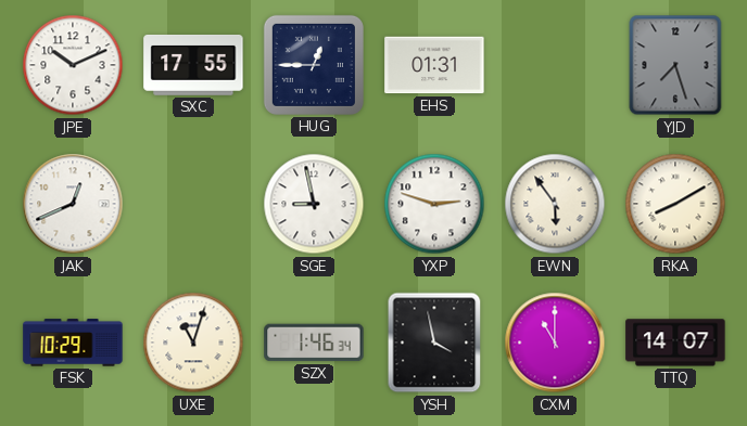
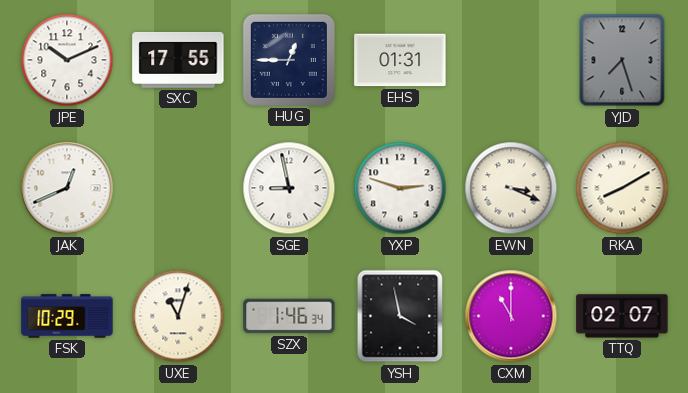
EWN: 5:54 -> 3:19 (511, 188)
TTQ: 14:07 -> 02:07 (622, 316)
